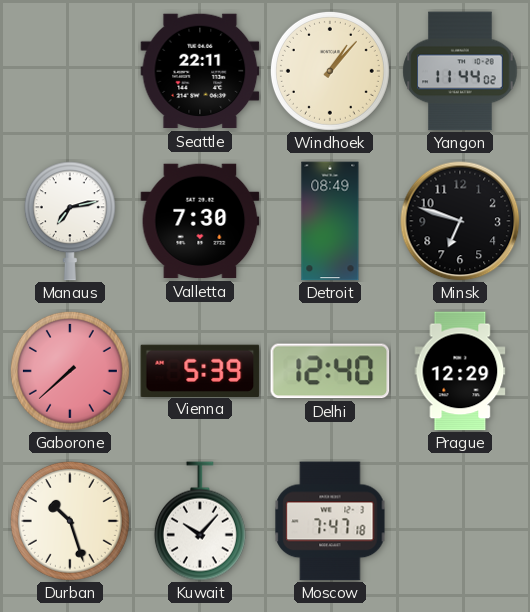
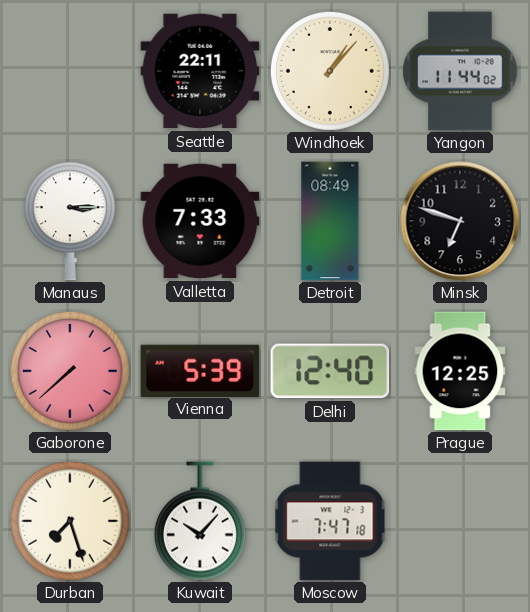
Manaus: 7:13 -> 3:15 (70, 221)
Valletta: 7:30 -> 7:33 (200, 221)
Prague: 12:29 -> 12:25 (460, 371)
Durban: 10:27 -> 7:27 (70, 521)
